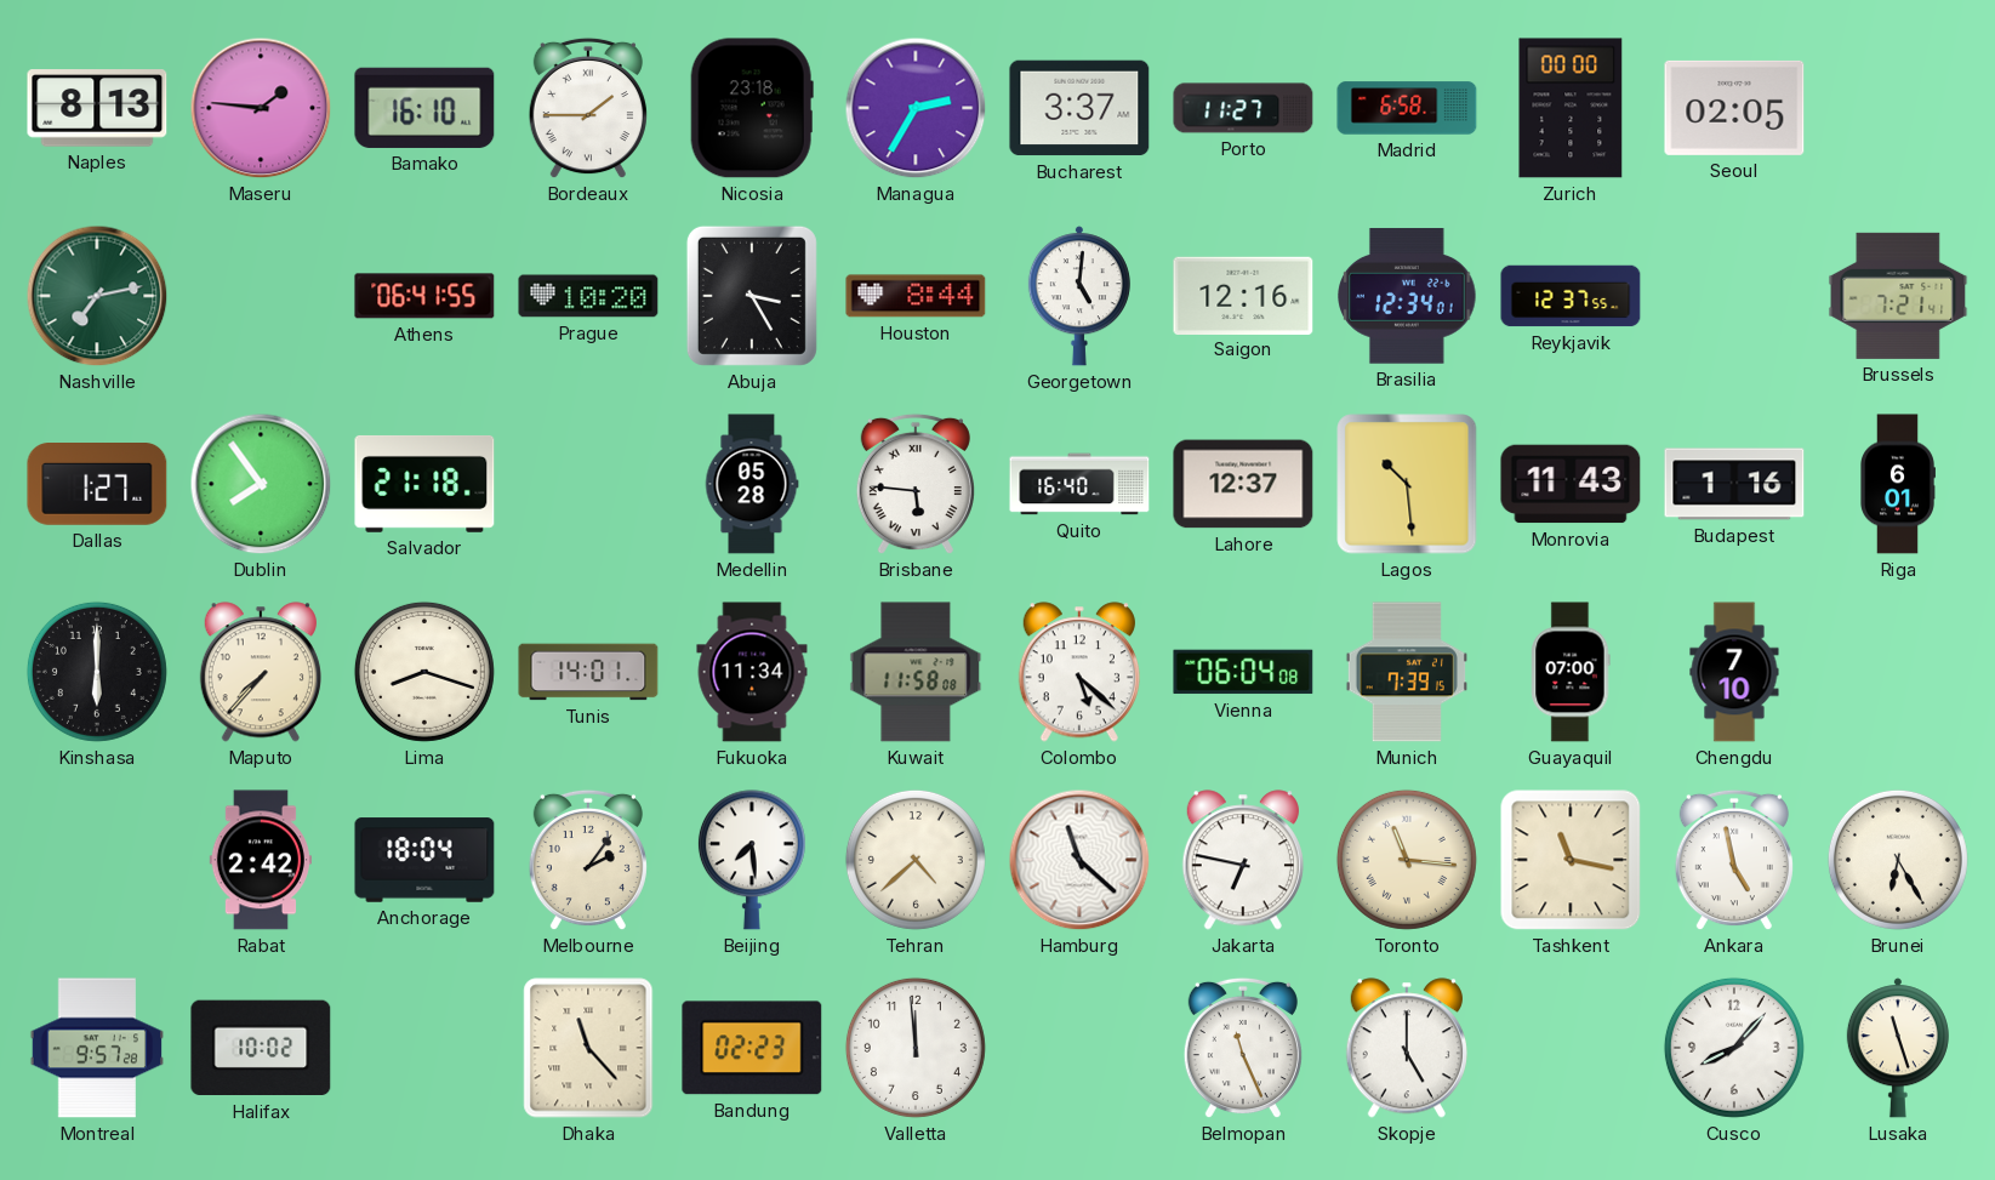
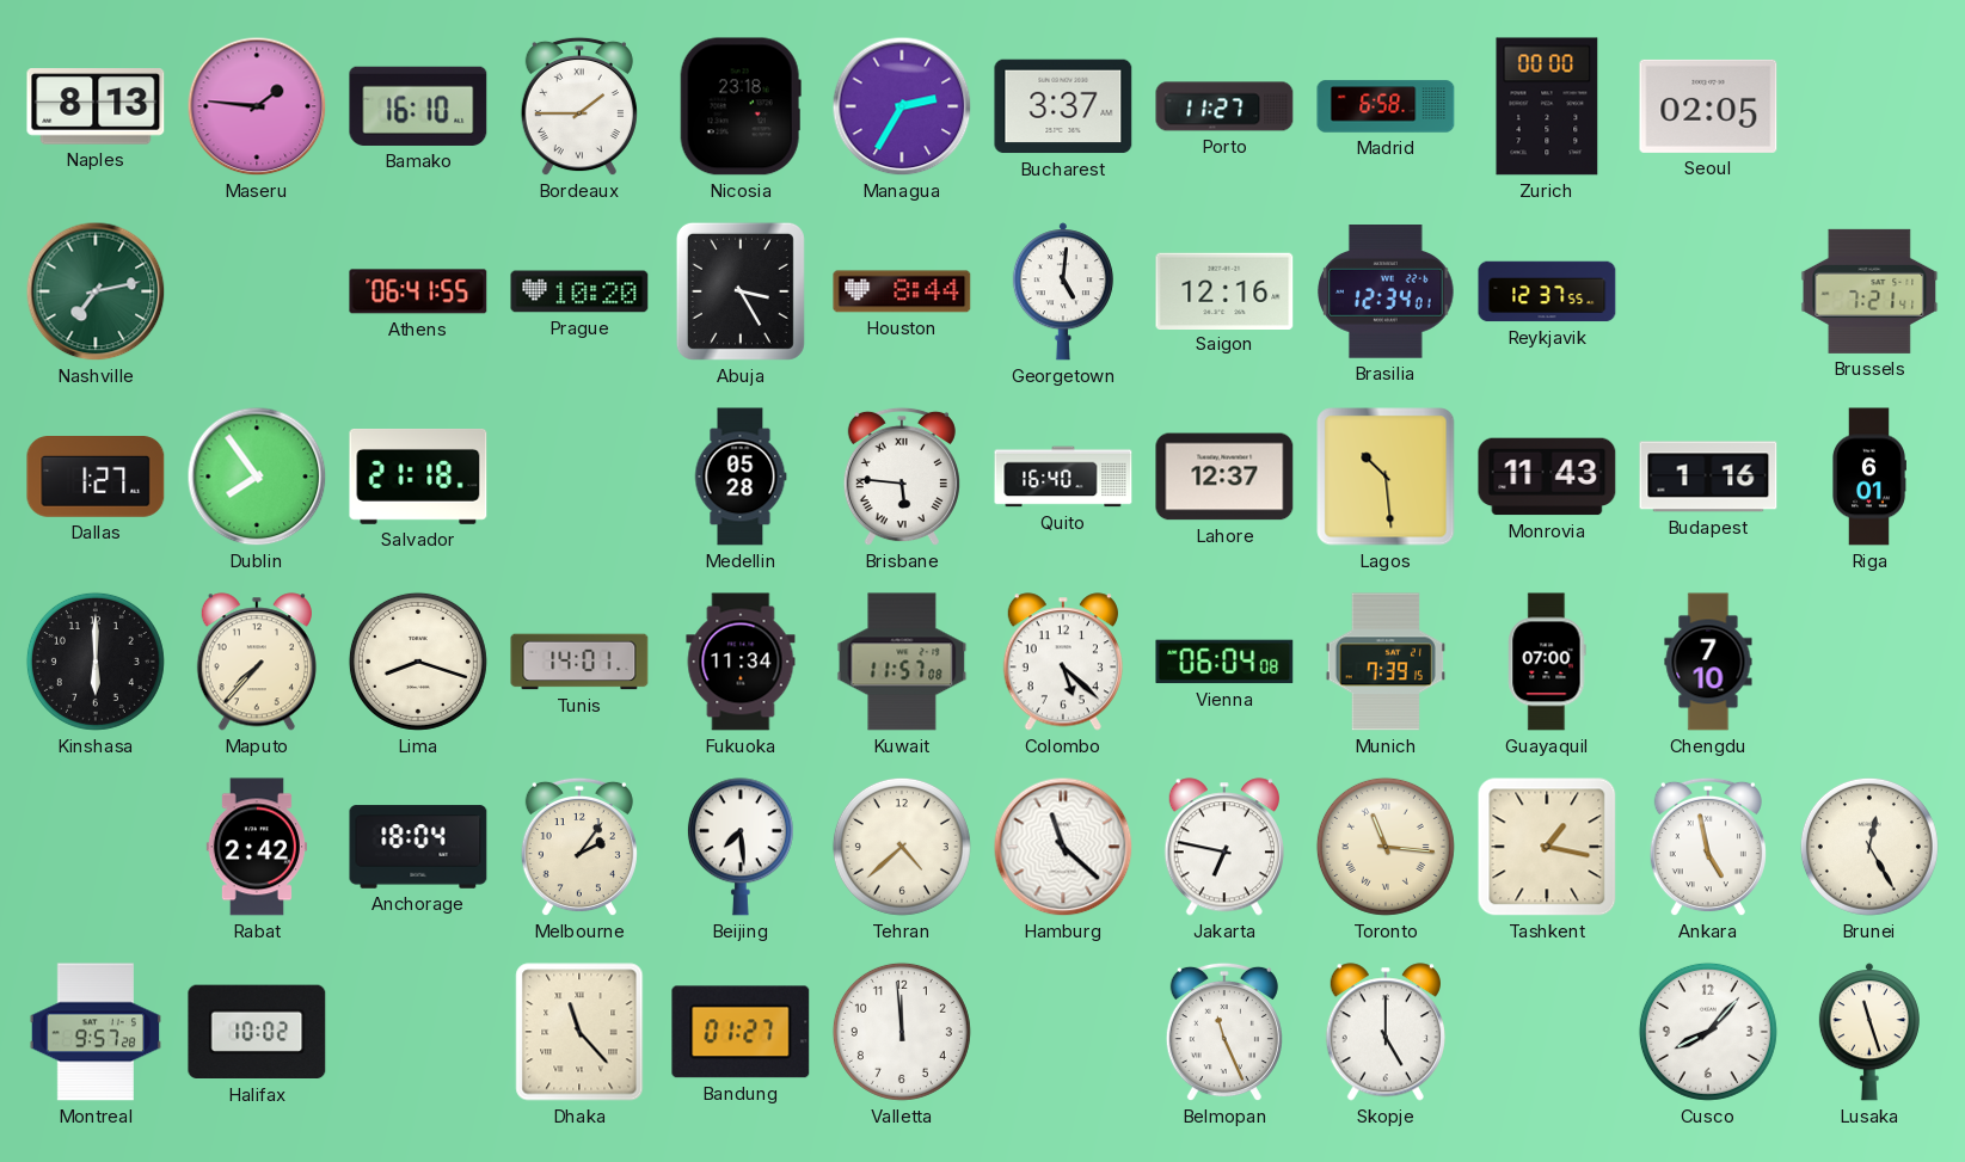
Kuwait: 11:58 -> 11:57 (902, 662)
Tashkent: 11:17 -> 1:17 (1547, 847)
Brunei: 6:25 -> 12:25 (1869, 847)
Bandung: 02:23 -> 01:27 (741, 1032)
